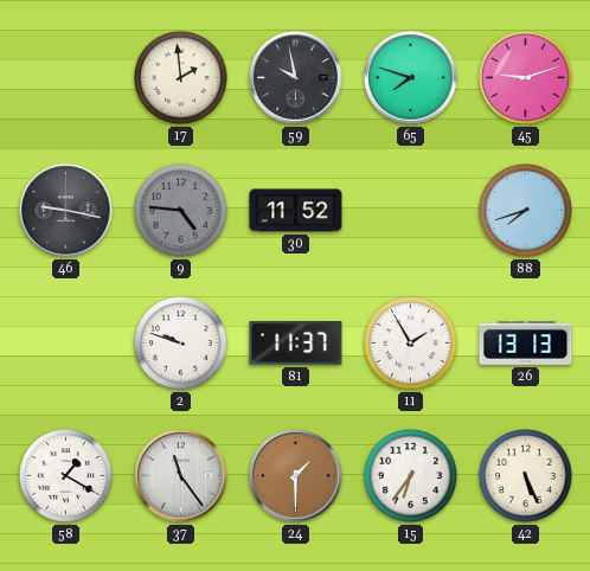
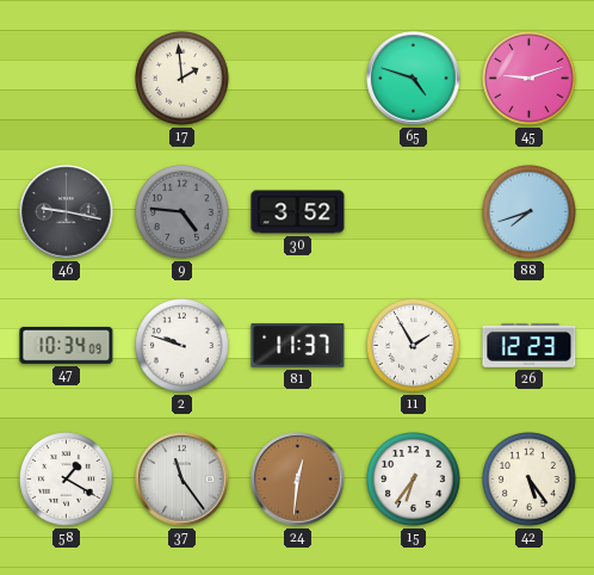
59: 9:58 -> none (296, 78)
65: 7:48 -> 4:48 (414, 79)
30: 11:52 -> 3:52 (298, 212)
47: none -> 10:34 (67, 345)
26: 13:13 -> 12:23 (530, 346)
24: 1:30 -> 12:31 (298, 480)
42: 5:26 -> 5:24 (530, 480)
